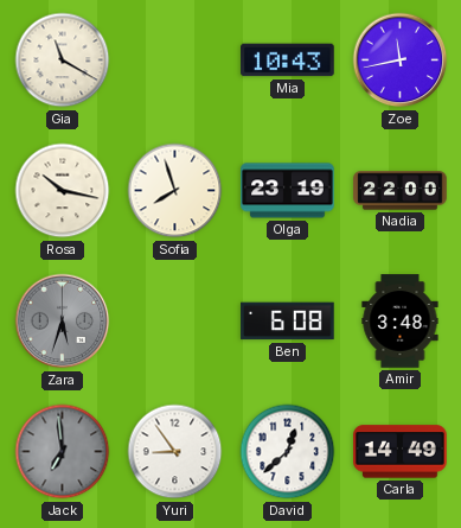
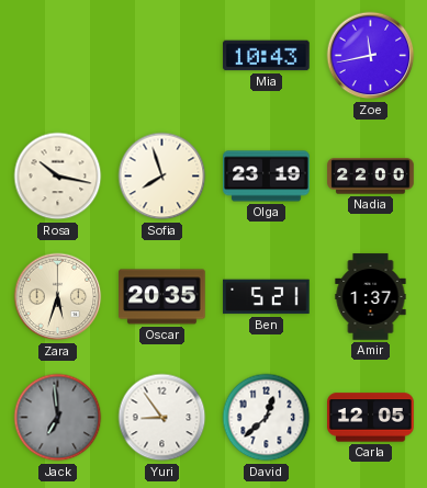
Gia: 11:20 -> none (63, 61)
Zara dial: grey -> cream (58, 297)
Oscar: none -> 20:35 (162, 297)
Ben: 6:08 -> 5:21 (267, 297)
Amir: 3:48 -> 1:37 (371, 297)
Carla: 14:49 -> 12:05 (371, 418)
